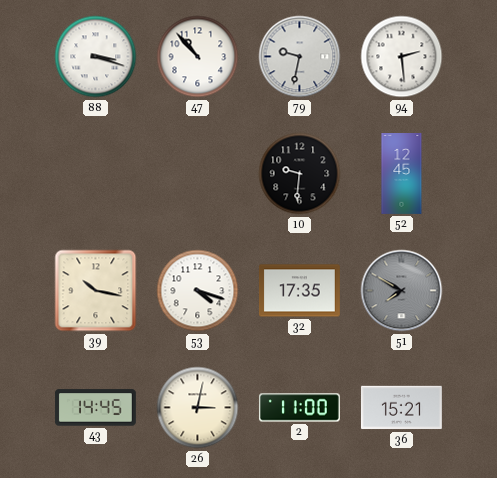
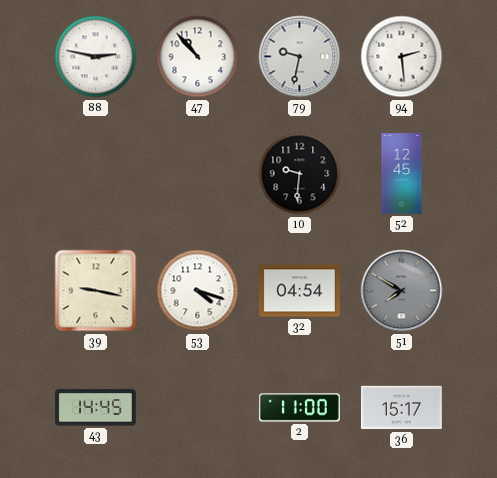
88: 3:18 -> 2:47 (96, 57)
39: 10:17 -> 9:17 (96, 291)
32: 17:35 -> 04:54 (299, 291)
26: 3:02 -> none (198, 408)
36: 15:21 -> 15:17 (401, 408)
